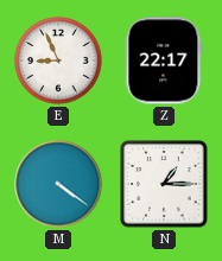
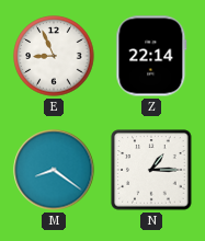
Z: 22:17 -> 22:14 (151, 56)
M: 4:21 -> 8:21 (54, 170)
